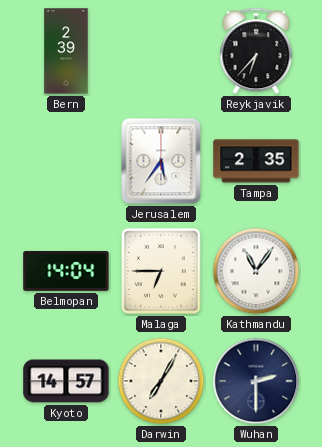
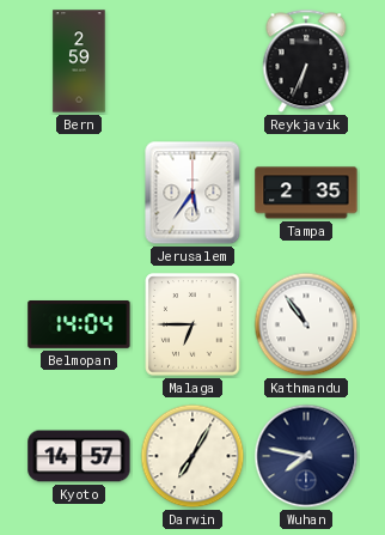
Bern: 2:39 -> 2:59 (79, 61)
Reykjavik: 6:37 -> 6:34 (306, 61)
Kathmandu: 11:06 -> 10:54 (306, 324)
Wuhan: 2:30 -> 7:47 (306, 456)
